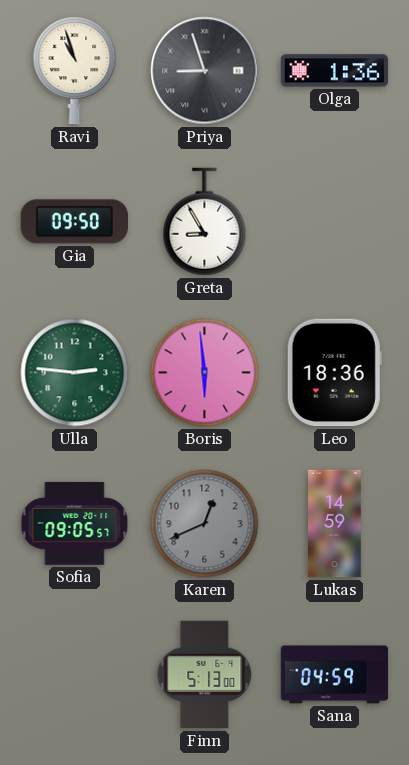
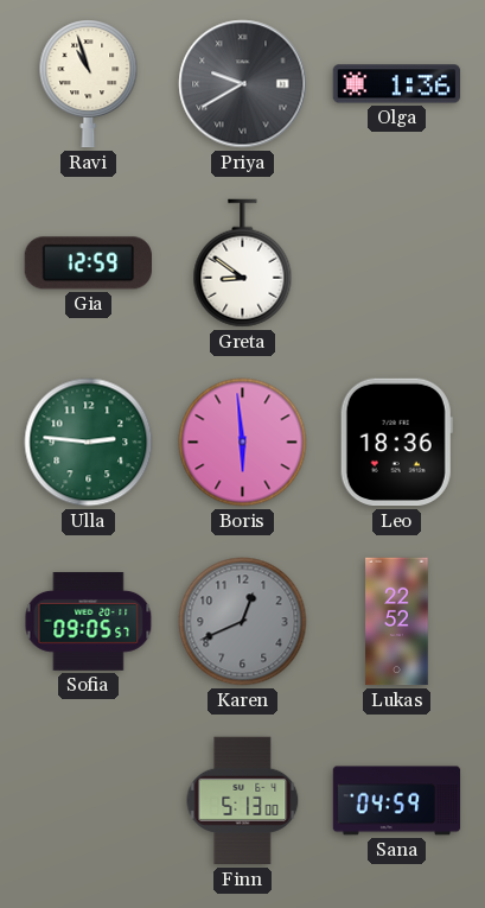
Priya: 8:57 -> 9:40 (243, 84)
Gia: 09:50 -> 12:59 (88, 263)
Greta: 8:55 -> 8:51 (243, 263)
Lukas: 14:59 -> 22:52 (397, 622)
